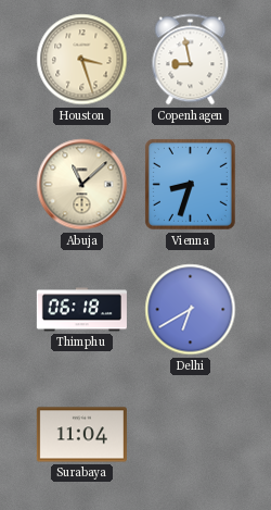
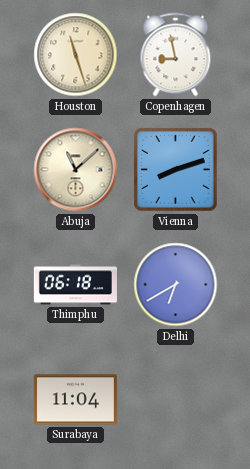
Houston: 3:27 -> 11:27 (76, 55)
Vienna: 8:33 -> 8:12 (175, 169)
